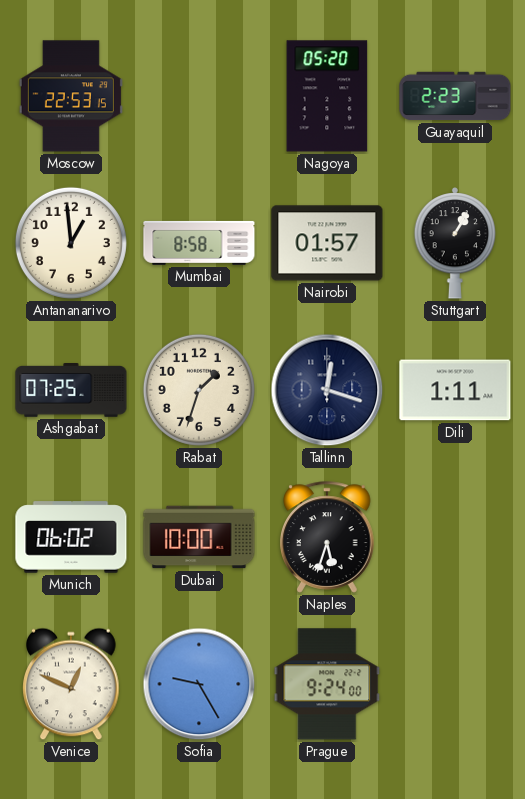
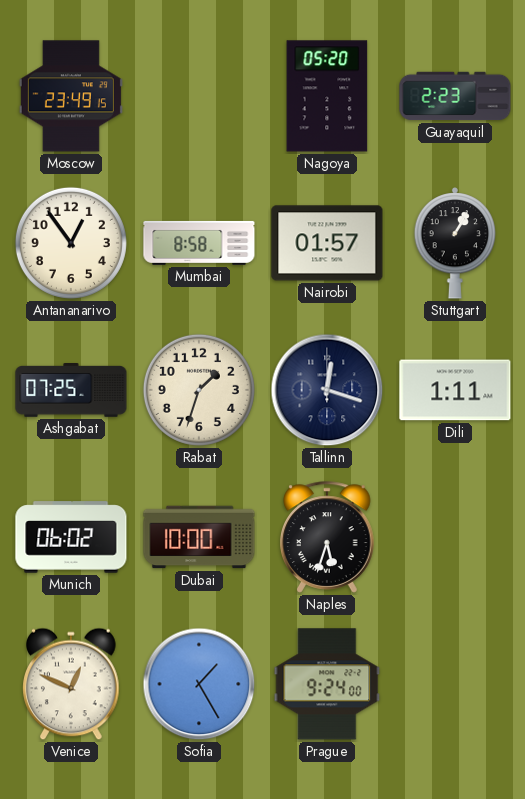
Moscow: 22:53 -> 23:49 (71, 96)
Antananarivo: 12:59 -> 12:54 (71, 243)
Sofia: 9:25 -> 1:25 (199, 684)
